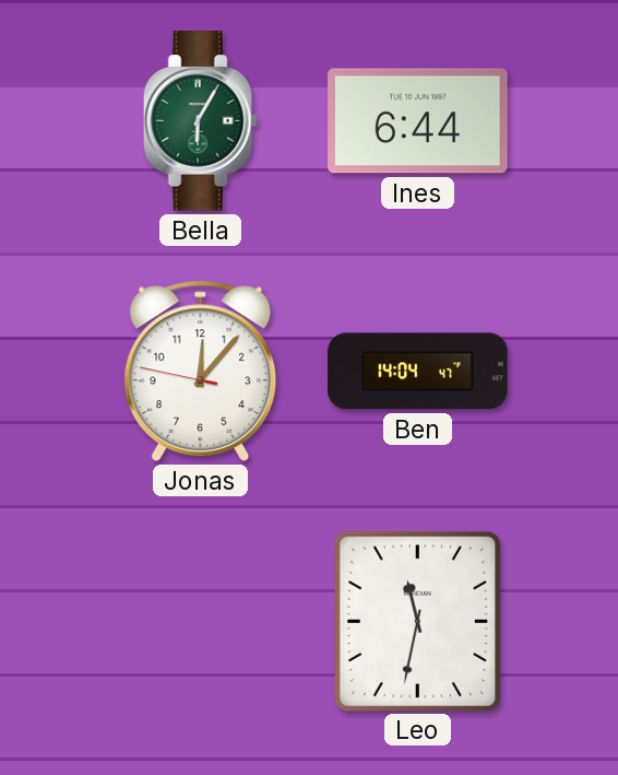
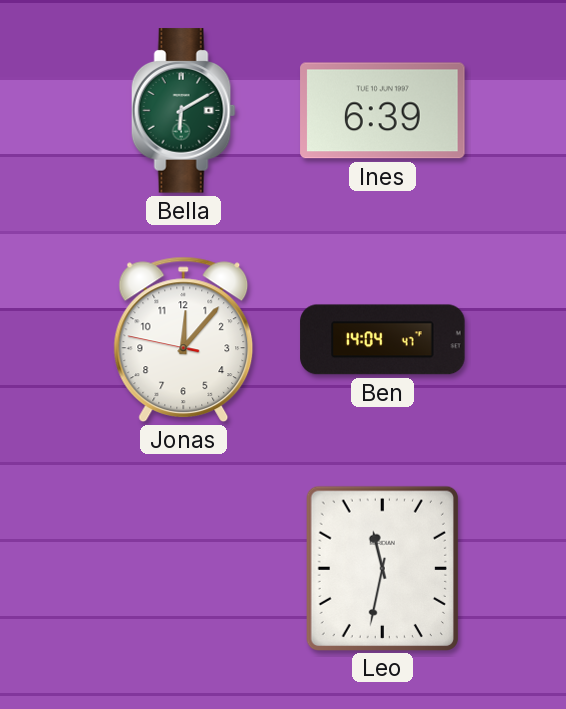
Bella: 6:05 -> 6:10 (183, 111)
Ines: 6:44 -> 6:39 (383, 111)
